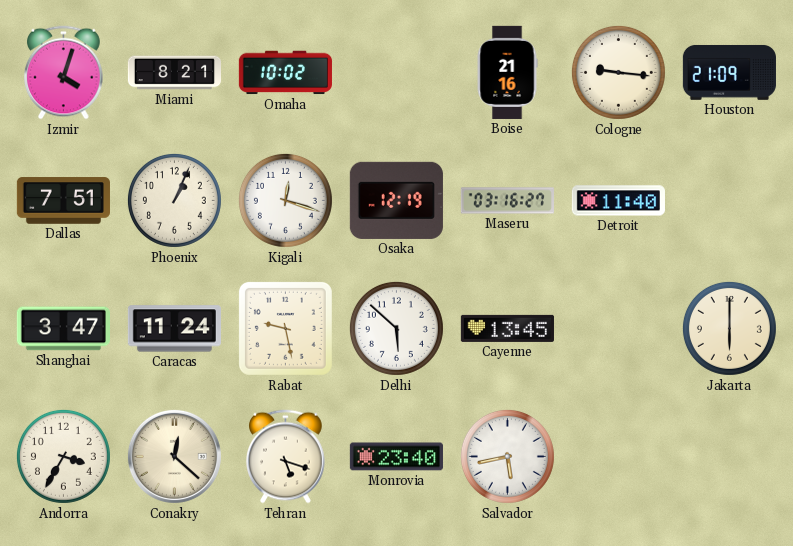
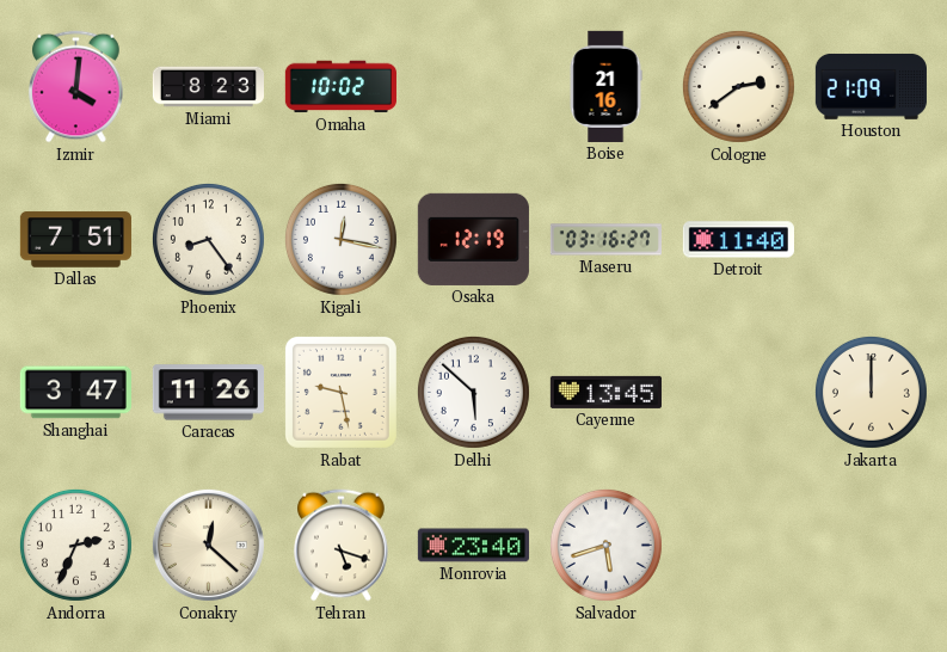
Izmir: 4:03 -> 4:01 (76, 87)
Miami: 8:21 -> 8:23 (208, 87)
Cologne: 9:16 -> 2:39 (738, 86)
Phoenix: 1:04 -> 8:24 (208, 239)
Kigali: 12:18 -> 12:17 (340, 239)
Caracas: 11:24 -> 11:26 (208, 393)
Jakarta: 6:00 -> 12:00 (871, 392)
Andorra: 3:35 -> 2:34 (75, 545)
Salvador: 5:43 -> 5:42 (605, 545)
